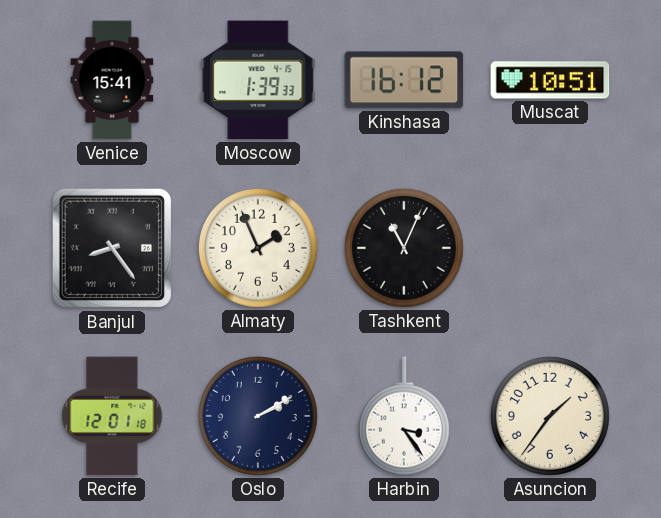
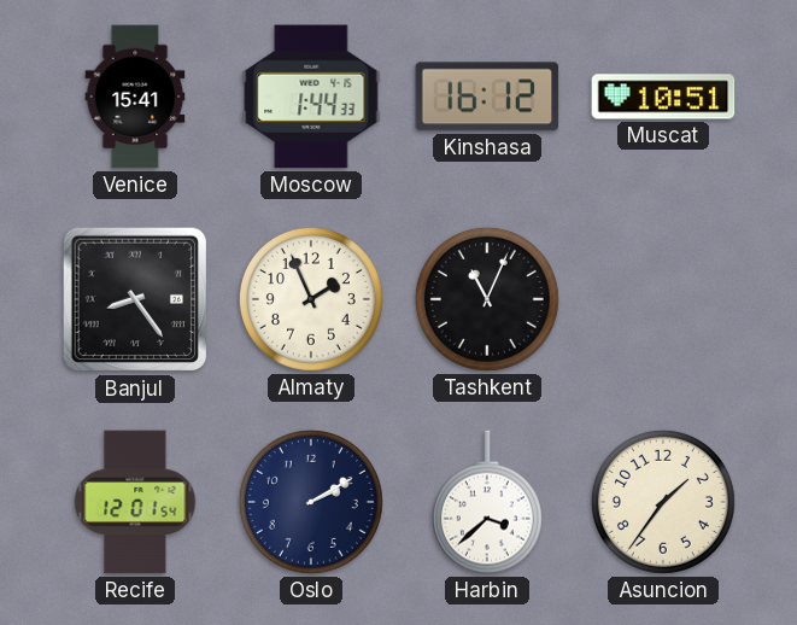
Moscow: 1:39 -> 1:44 (311, 97)
Recife: 12:01:18 -> 12:01:54 (135, 502)
Harbin: 3:24 -> 3:38 (487, 502)
